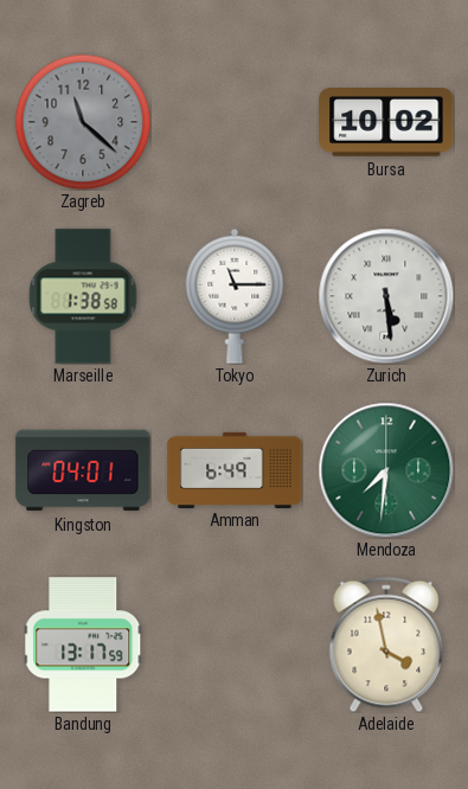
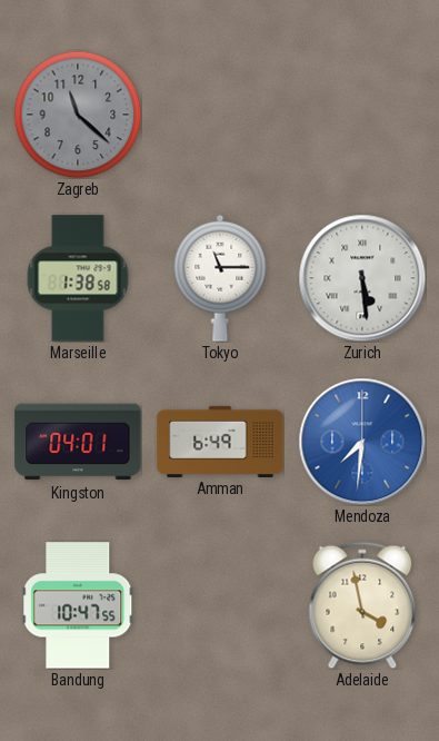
Bursa: 10:02 -> none (386, 123)
Mendoza dial: green -> blue (362, 442)
Bandung: 13:17 -> 10:47 (78, 605)
